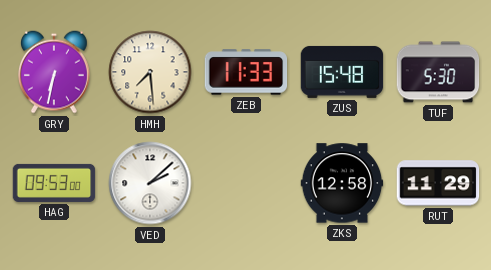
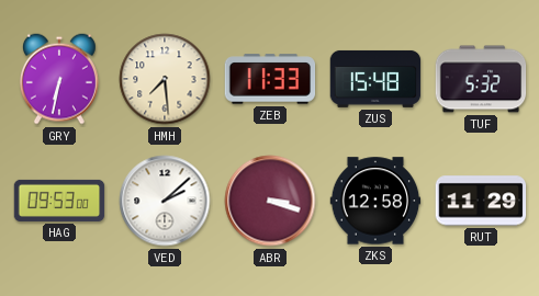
TUF: 5:30 -> 5:32 (481, 79)
ABR: none -> 3:18 (270, 201)
